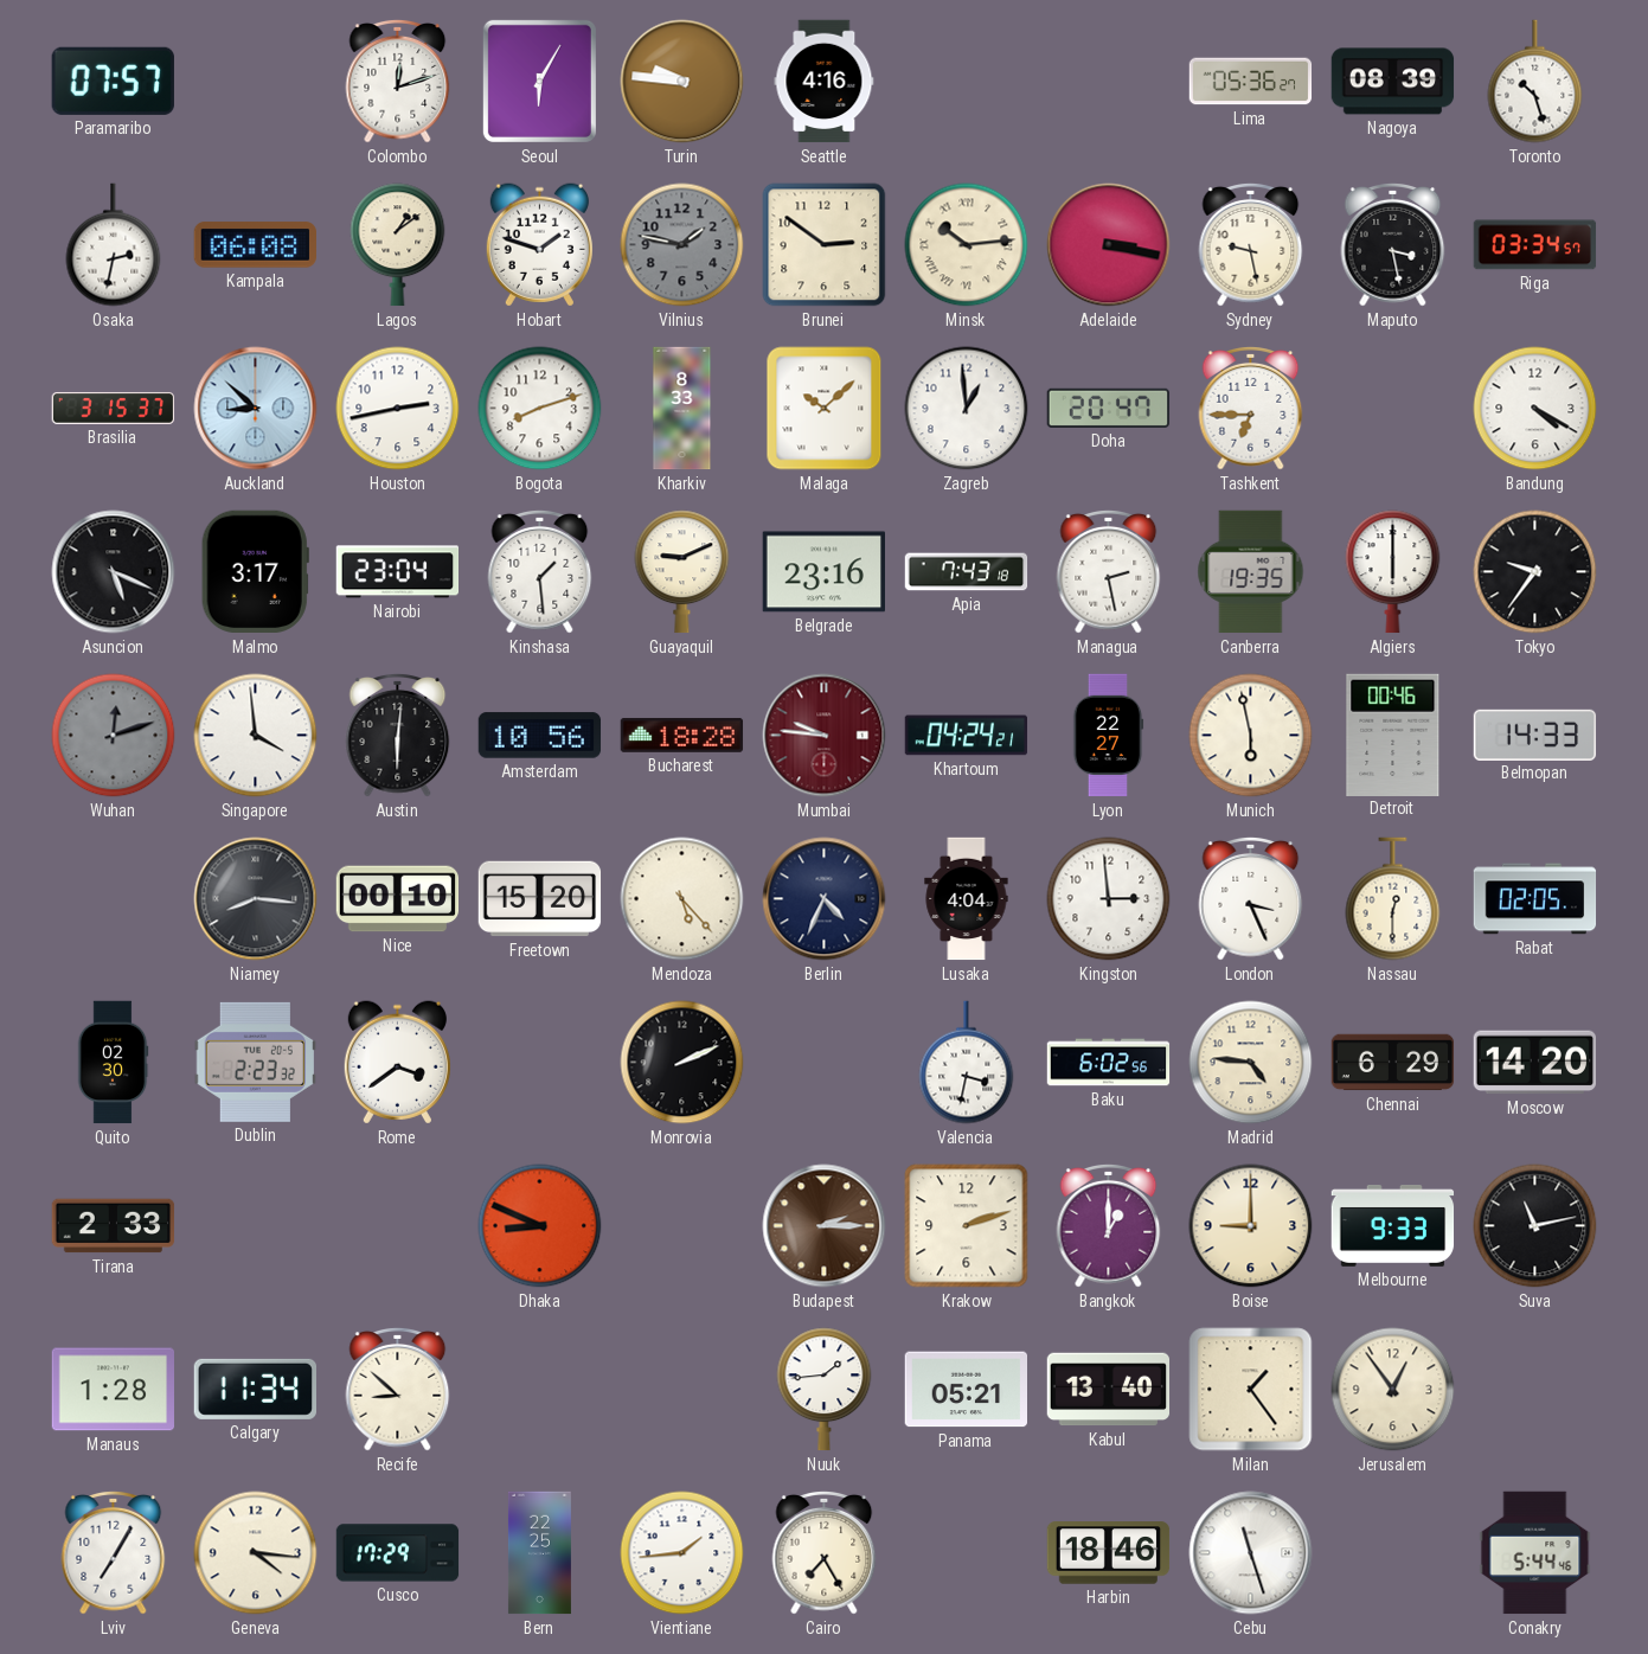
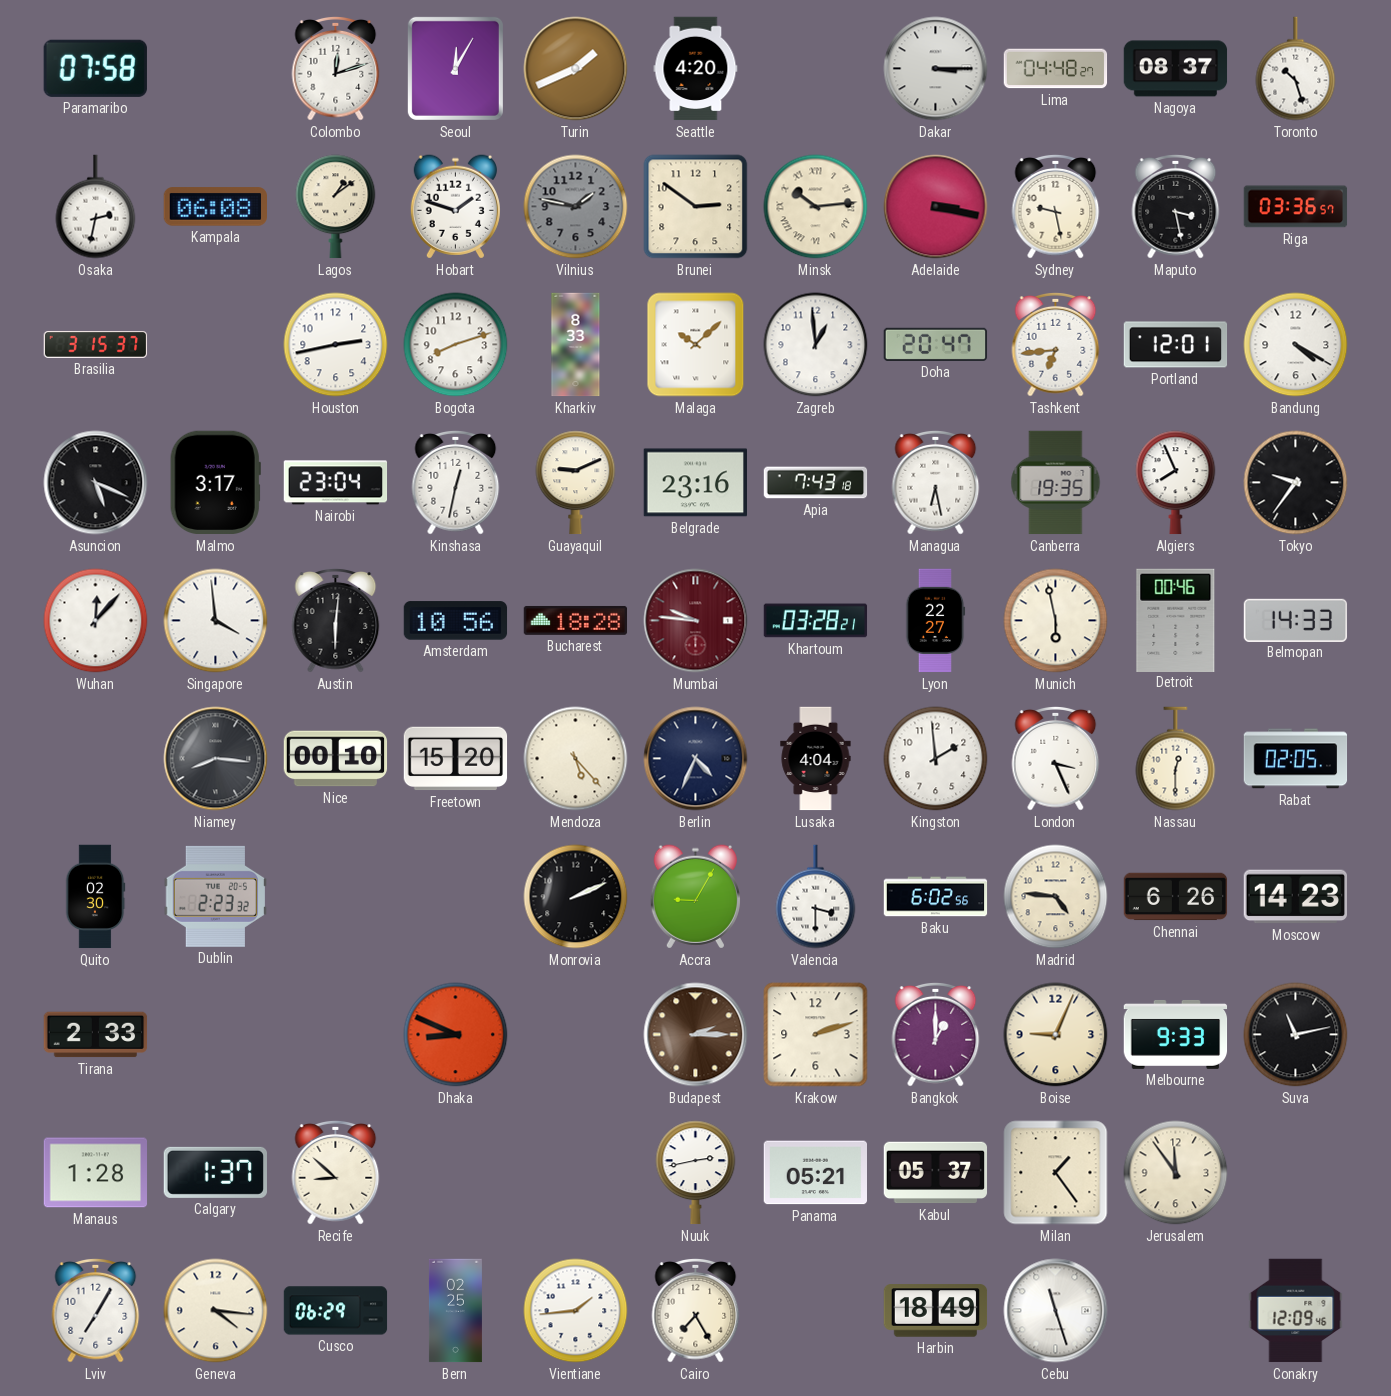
Paramaribo: 07:57 -> 07:58 (95, 68)
Seoul: 6:05 -> 12:05 (455, 68)
Turin: 9:46 -> 1:41 (576, 69)
Seattle: 4:16 -> 4:20 (696, 69)
Dakar: none -> 3:15 (936, 69)
Lima: 05:36 -> 04:48 (1056, 69)
Nagoya: 08:39 -> 08:37 (1176, 69)
Riga: 03:34 -> 03:36 (1296, 207)
Auckland: 8:52 -> none (256, 409)
Tashkent: 6:45 -> 6:44 (1056, 344)
Portland: none -> 12:01 (1176, 345)
Kinshasa: 1:29 -> 12:32 (456, 482)
Managua: 2:28 -> 6:28 (936, 482)
Algiers: 6:00 -> 7:56 (1176, 483)
Wuhan: 12:12 -> 12:07 (96, 621)
Wuhan dial: grey -> white (96, 621)
Khartoum: 04:24 -> 03:28 (816, 621)
Kingston: 2:59 -> 1:59 (936, 759)
Rome: 3:39 -> none (397, 1063)
Accra: none -> 9:05 (695, 897)
Valencia: 3:32 -> 3:30 (816, 897)
Chennai: 6:29 -> 6:26 (1176, 897)
Moscow: 14:20 -> 14:23 (1295, 897)
Boise: 9:00 -> 9:04 (1056, 1035)
Calgary: 11:34 -> 1:37 (215, 1172)
Nuuk: 1:44 -> 2:43 (696, 1173)
Kabul: 13:40 -> 05:37 (936, 1173)
Jerusalem: 12:54 -> 11:54 (1176, 1173)
Cusco: 17:29 -> 06:29 (336, 1311)
Bern: 22:25 -> 02:25 (455, 1311)
Harbin: 18:46 -> 18:49 (936, 1311)
Conakry: 5:44 -> 12:09 (1296, 1311)
